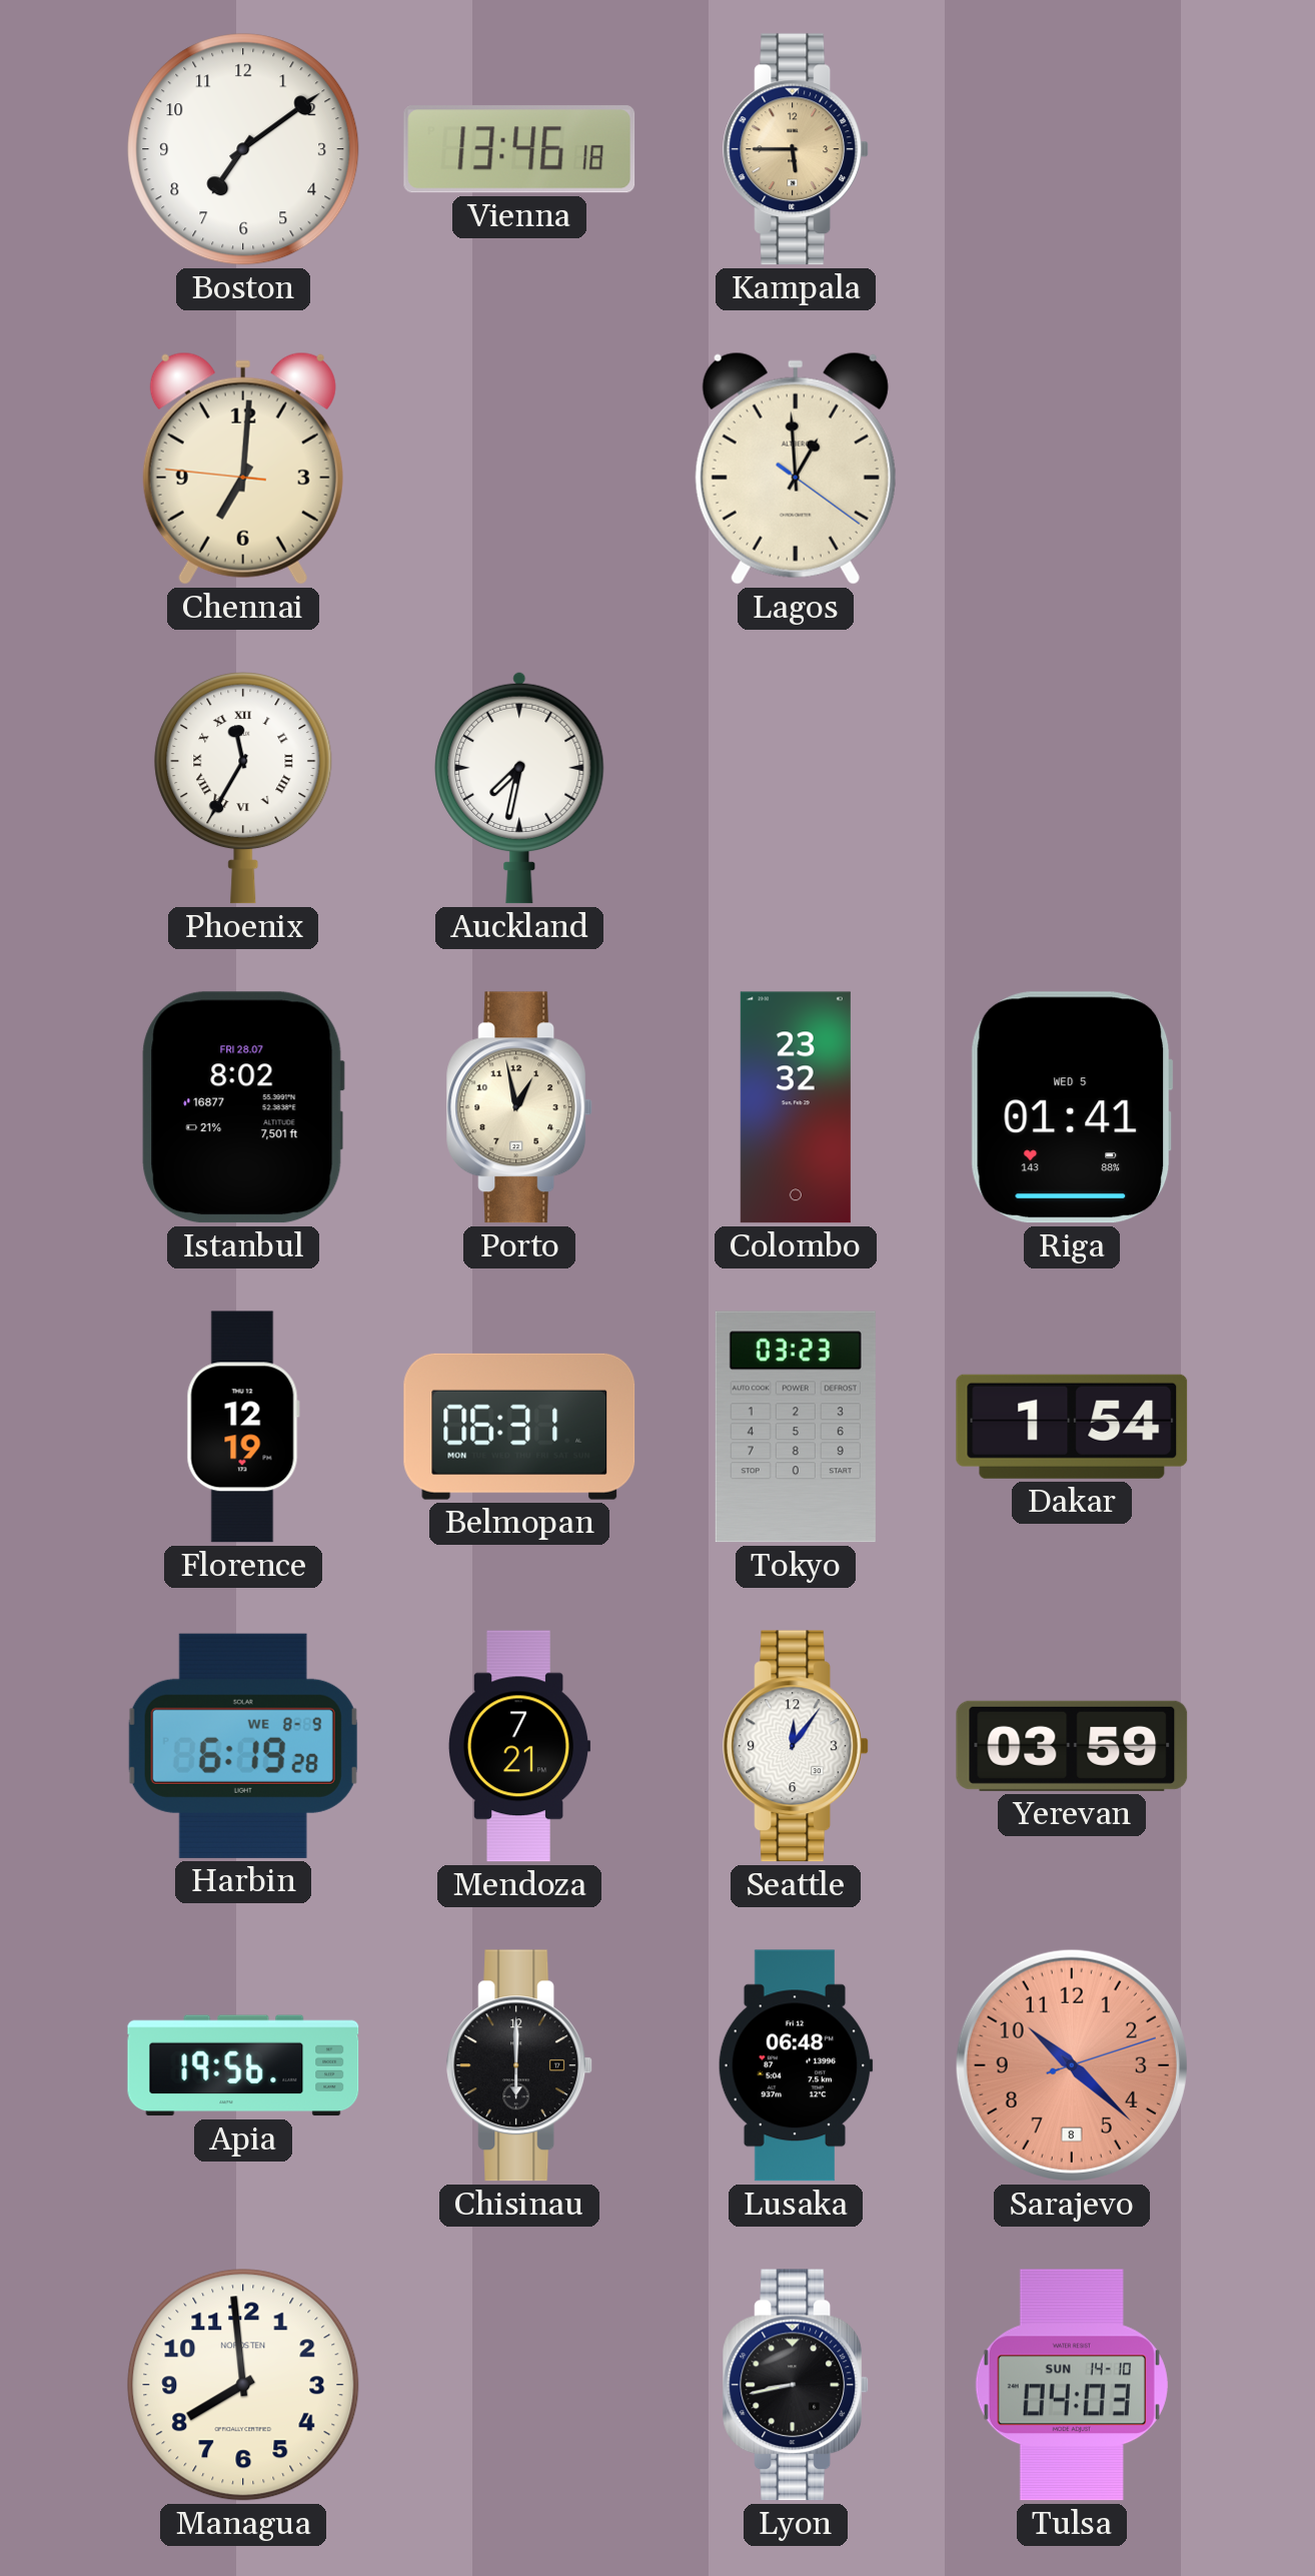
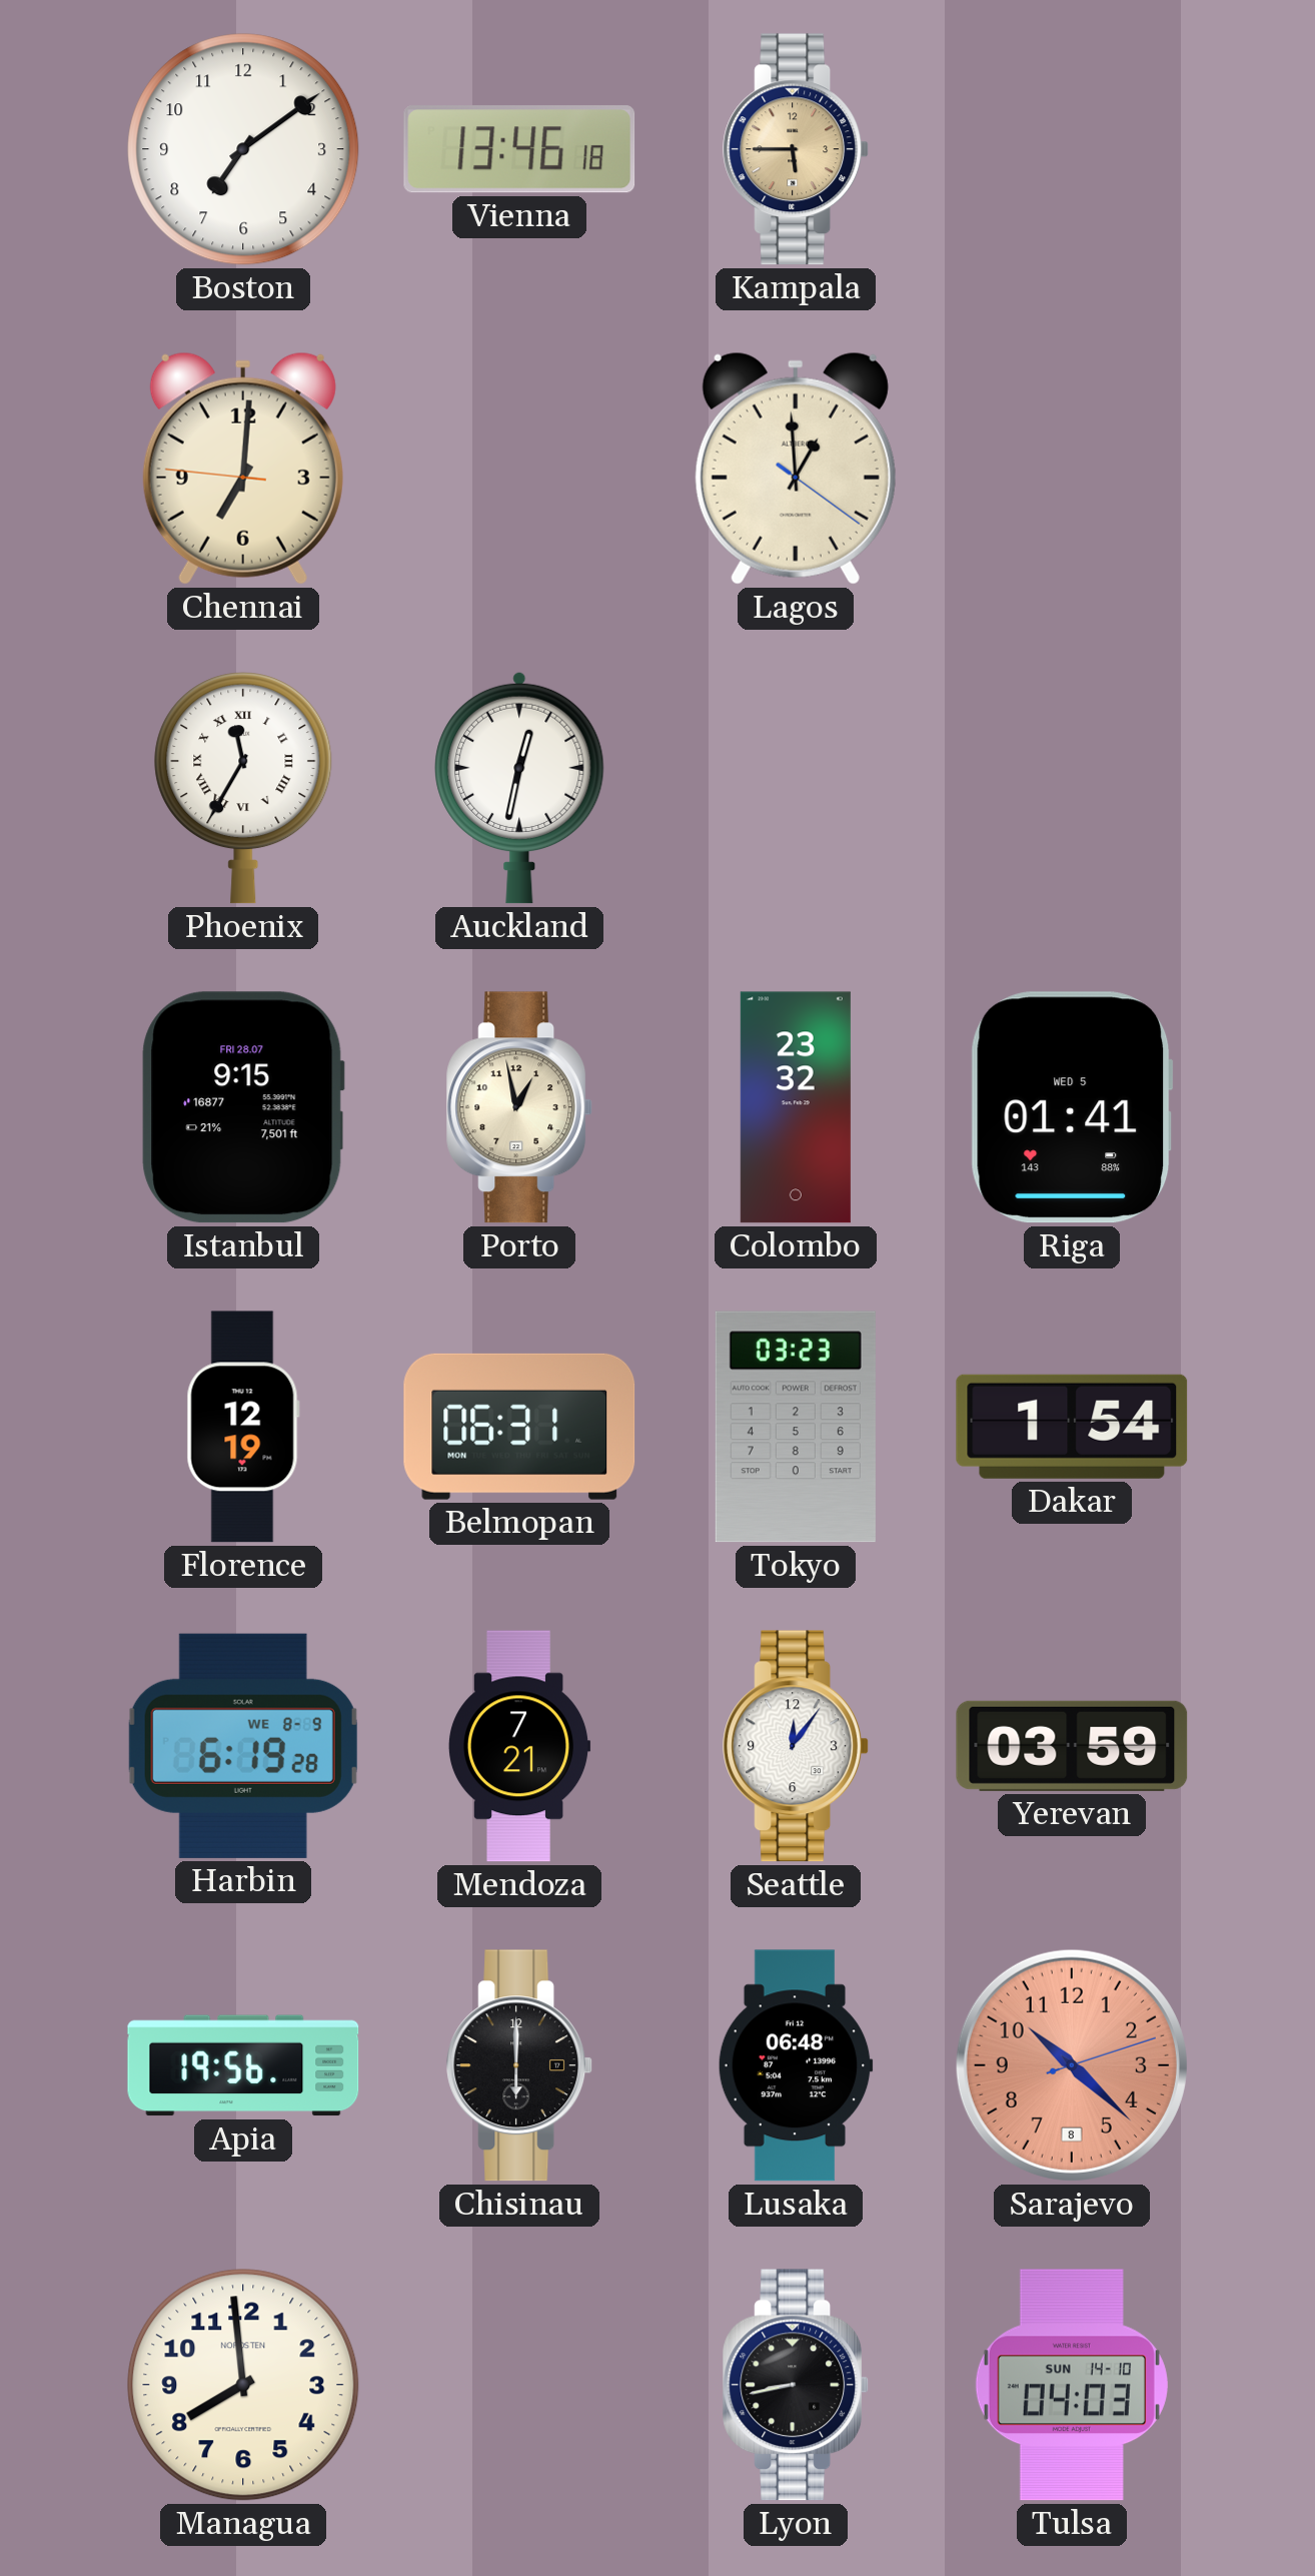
Auckland: 7:32 -> 12:32 (519, 788)
Istanbul: 8:02 -> 9:15 (243, 1107)
